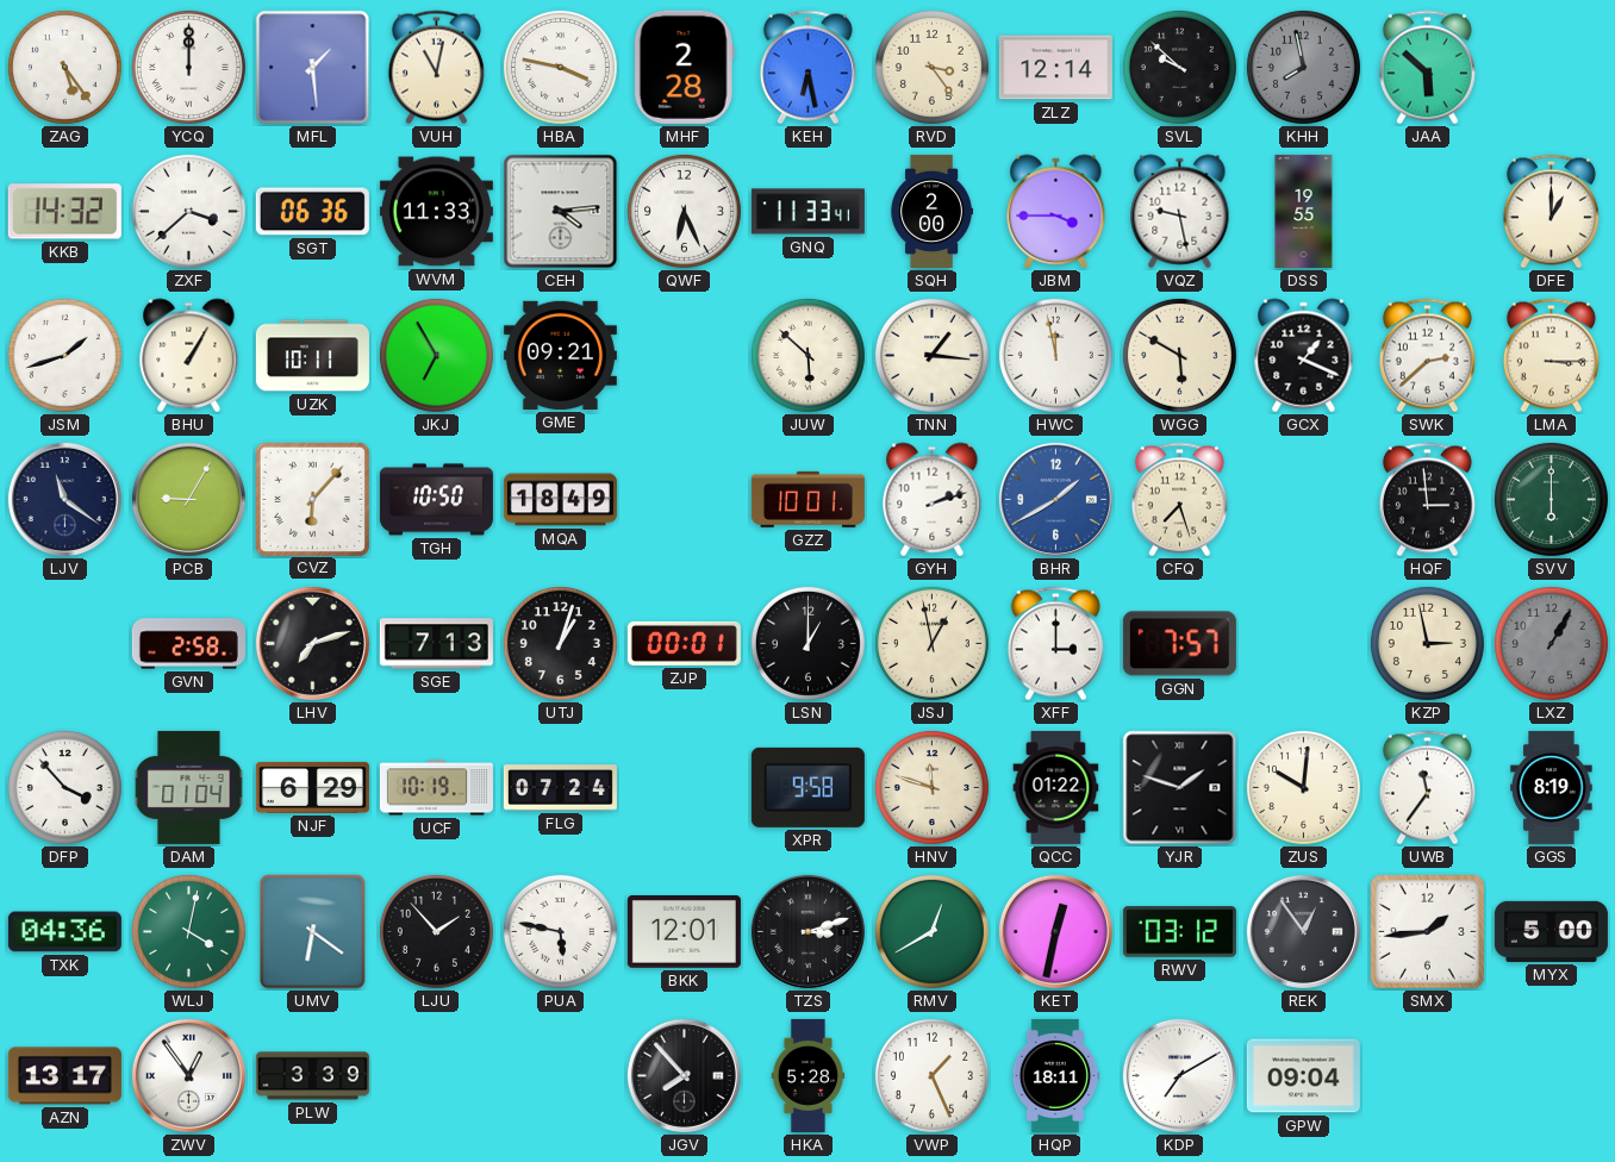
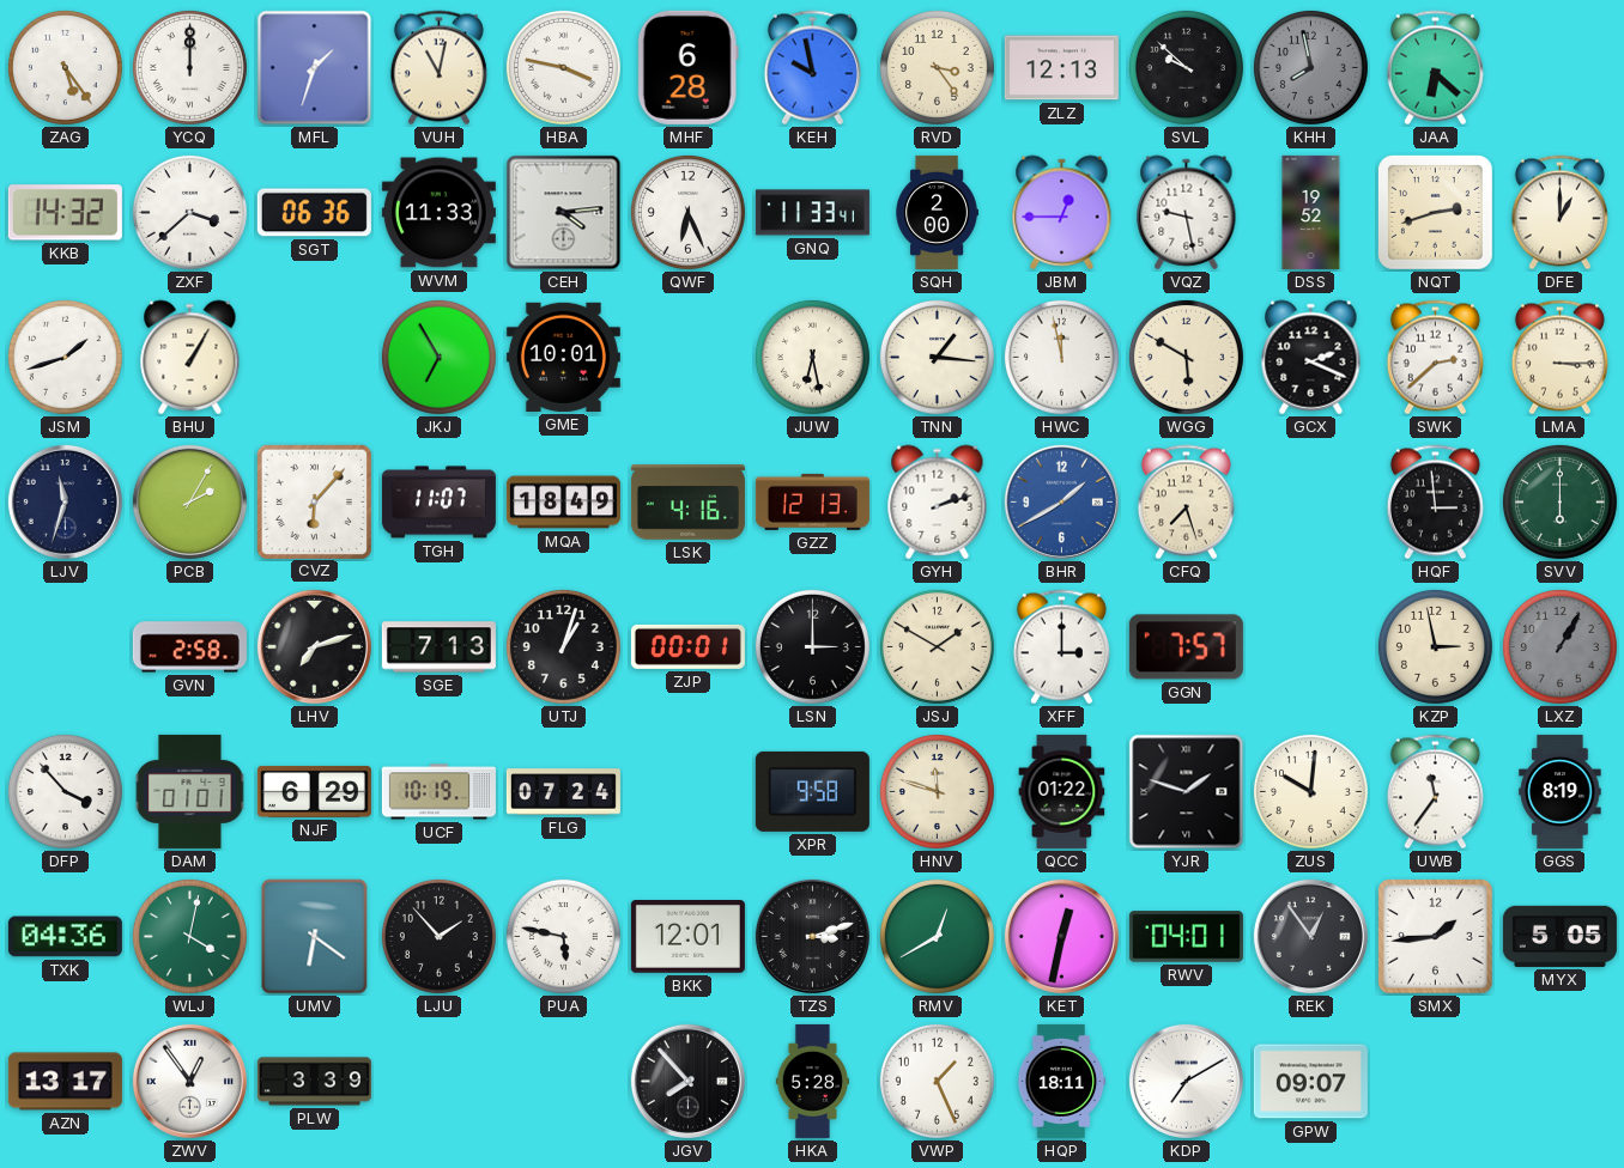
MFL: 1:29 -> 1:33 (315, 68)
MHF: 2:28 -> 6:28 (687, 67)
KEH: 6:28 -> 9:58 (812, 68)
ZLZ: 12:14 -> 12:13 (1061, 68)
JAA: 5:52 -> 6:22 (1435, 68)
JBM: 3:45 -> 12:45 (1062, 213)
DSS: 19:55 -> 19:52 (1311, 212)
NQT: none -> 2:42 (1435, 212)
UZK: 10:11 -> none (312, 356)
GME: 09:21 -> 10:01 (563, 357)
JUW: 5:52 -> 6:28 (812, 357)
GCX: 1:19 -> 2:19 (1311, 358)
LJV: 11:21 -> 11:33 (65, 501)
PCB: 9:05 -> 2:05 (189, 501)
TGH: 10:50 -> 11:07 (438, 503)
LSK: none -> 4:16 (687, 503)
GZZ: 10:01 -> 12:13 (812, 501)
LSN: 1:00 -> 3:00 (812, 646)
JSJ: 12:58 -> 1:50 (937, 646)
DAM: 01:04 -> 01:01 (190, 791)
RWV: 03:12 -> 04:01 (1186, 937)
MYX: 5:00 -> 5:05 (1559, 936)
GPW: 09:04 -> 09:07 (1310, 1082)
